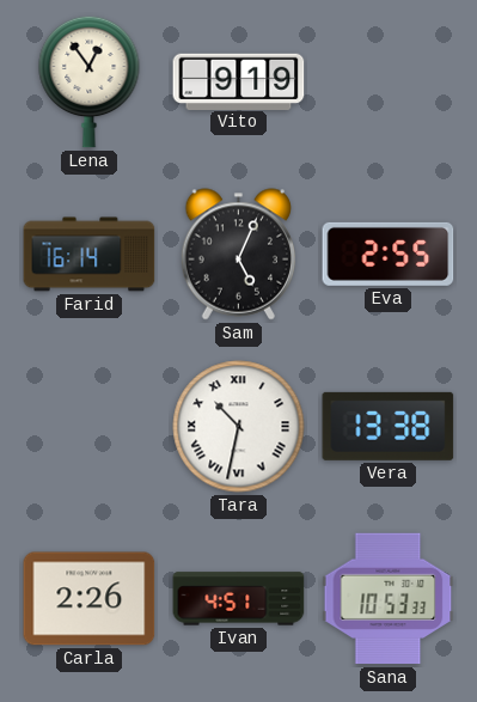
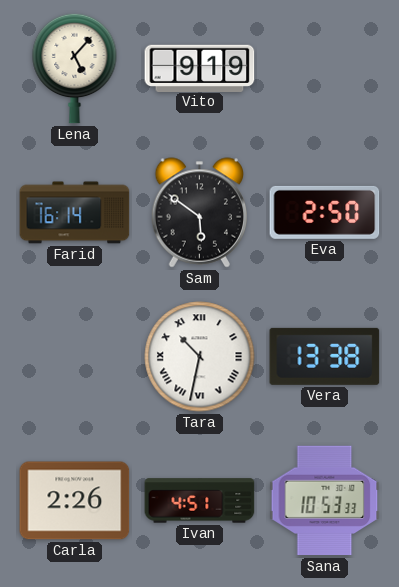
Lena: 12:54 -> 5:07 (75, 68)
Sam: 5:04 -> 5:51 (199, 213)
Eva: 2:55 -> 2:50 (325, 212)
